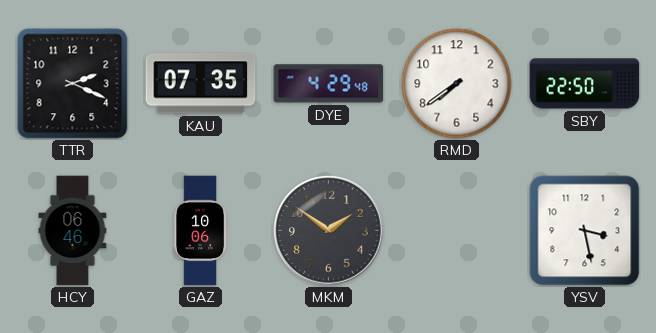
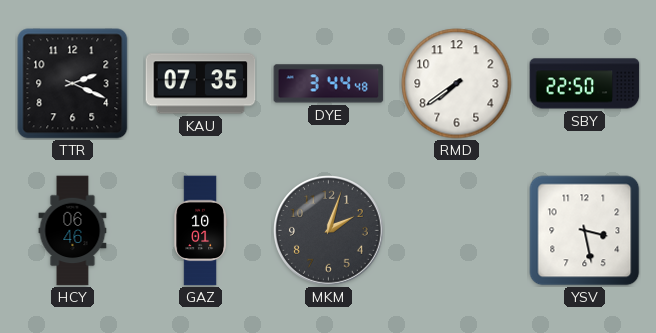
DYE: 4:29 -> 3:44 (329, 84)
GAZ: 10:06 -> 10:01 (201, 231)
MKM: 1:51 -> 2:03 (329, 231)
